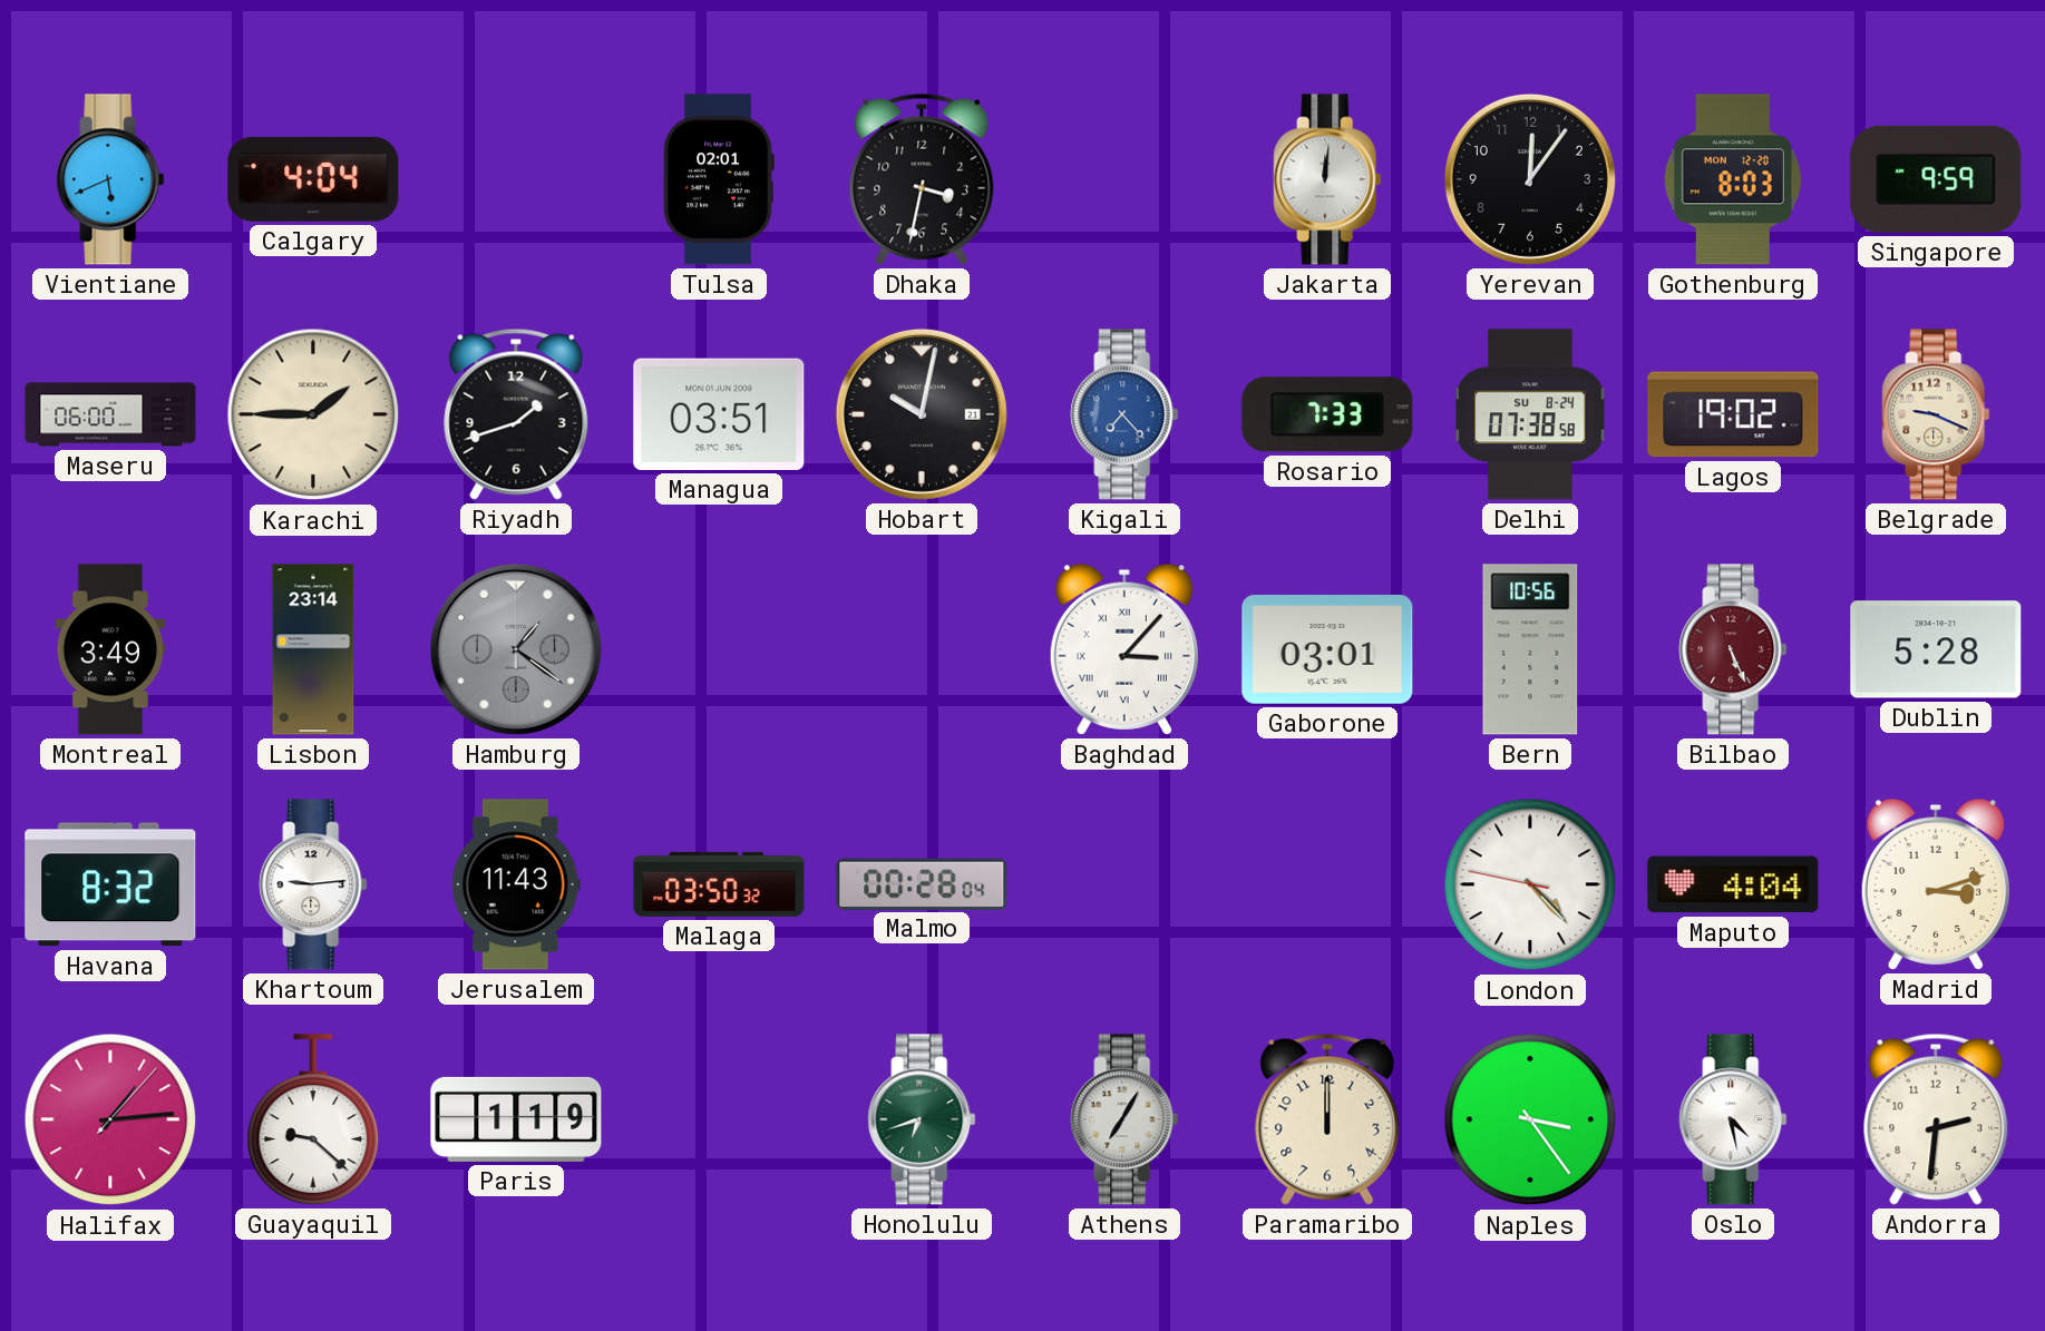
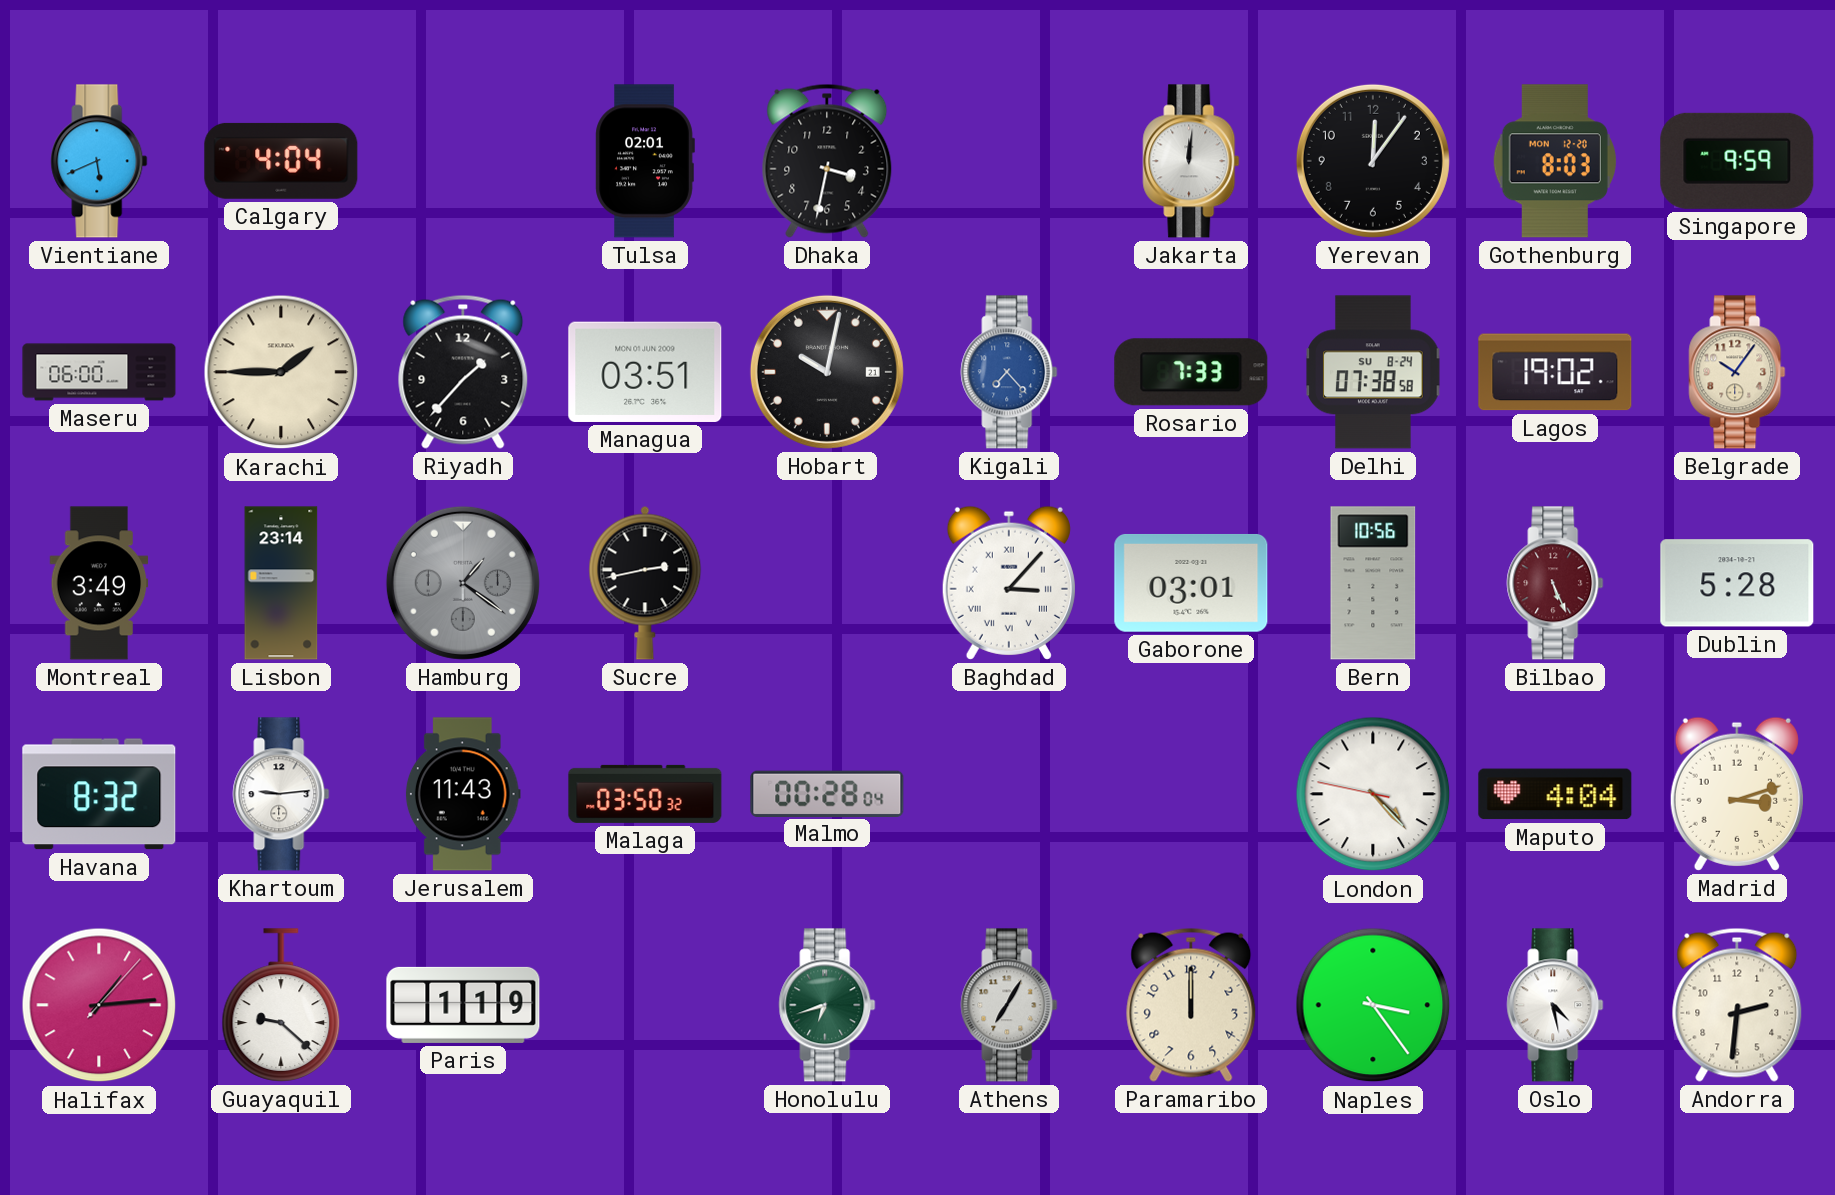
Riyadh: 1:42 -> 1:37 (463, 372)
Belgrade: 9:19 -> 10:06 (1737, 372)
Sucre: none -> 2:43 (645, 583)
